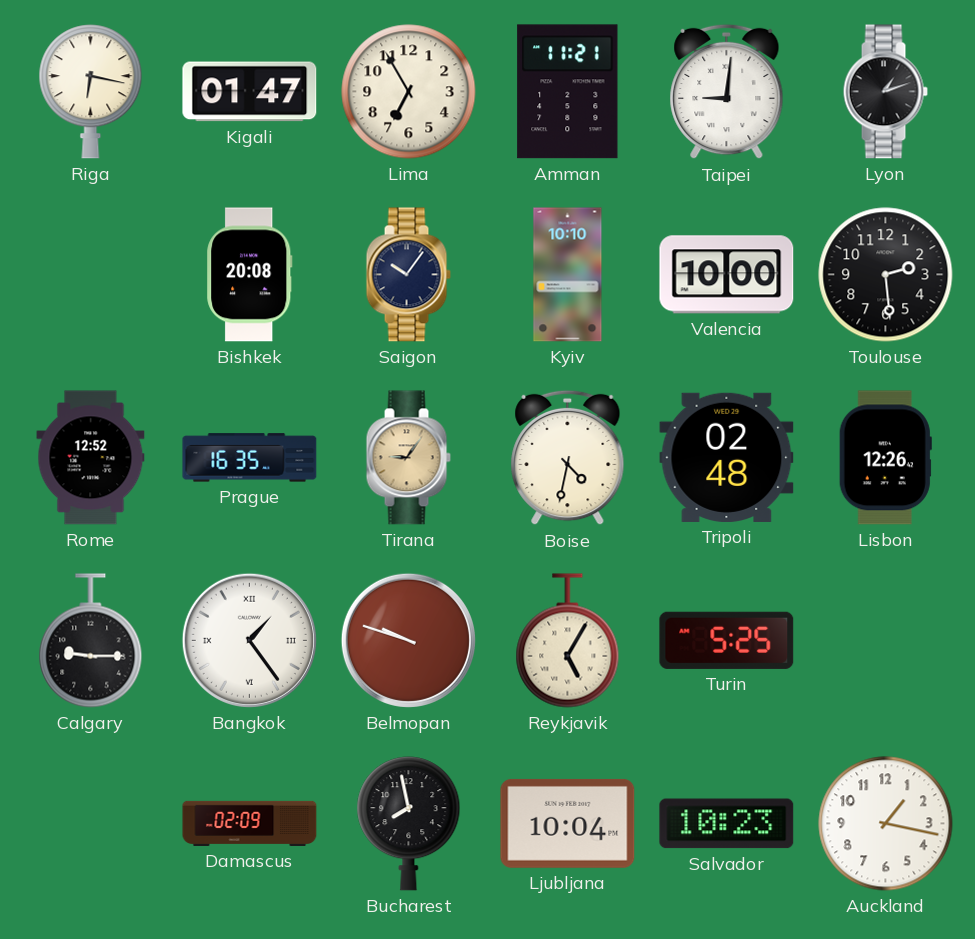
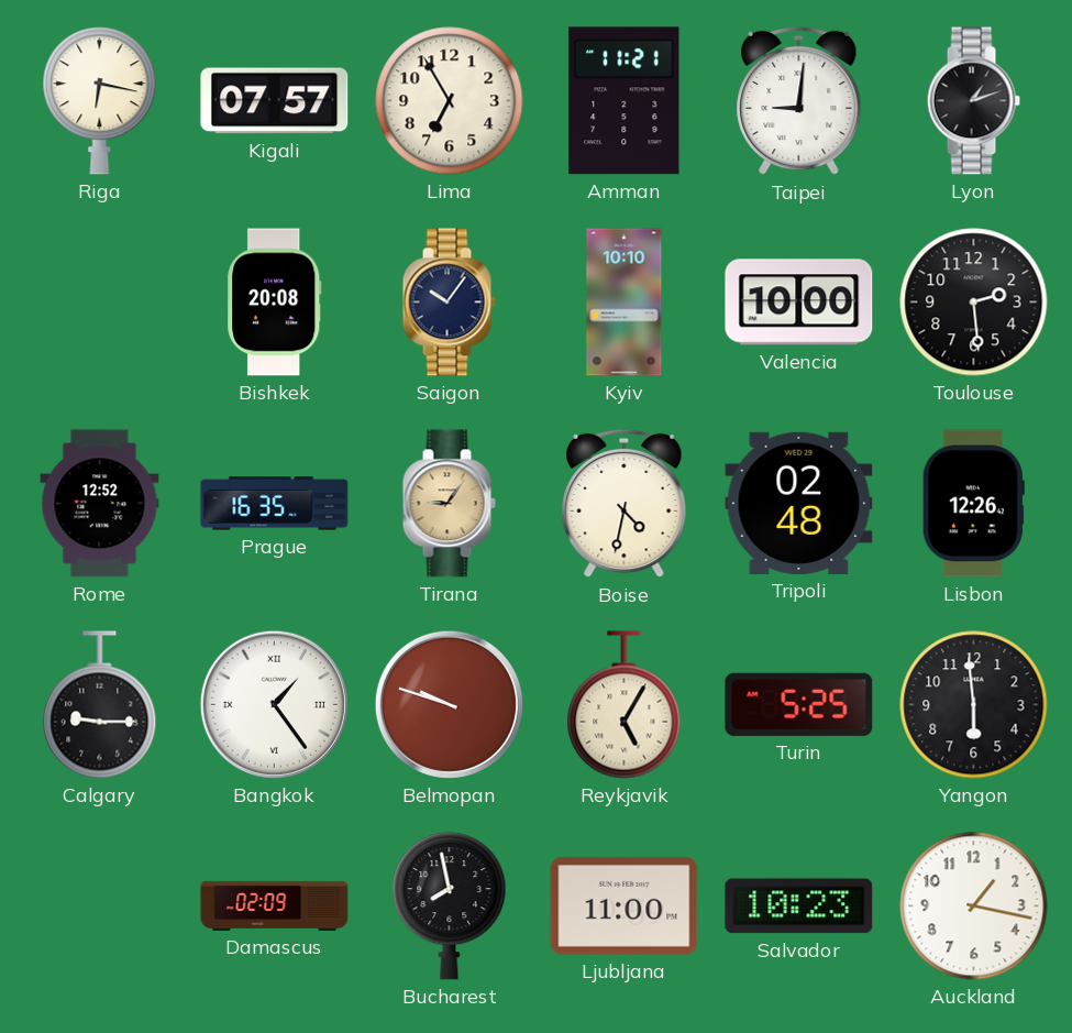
Kigali: 01:47 -> 07:57 (275, 101)
Yangon: none -> 5:59 (974, 705)
Ljubljana: 10:04 -> 11:00 (625, 905)
